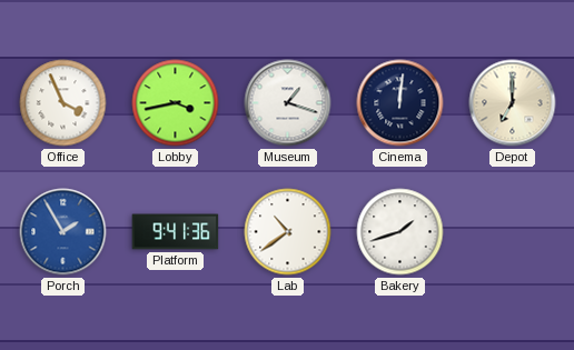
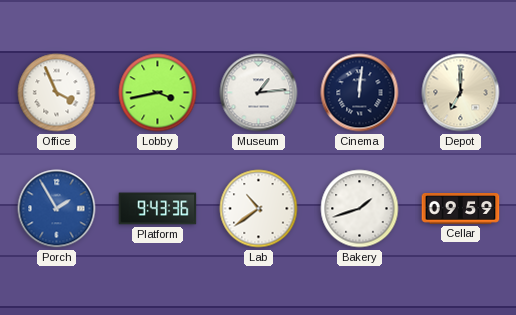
Museum: 1:18 -> 1:14 (259, 93)
Platform: 9:41 -> 9:43 (158, 209)
Cellar: none -> 09:59 (461, 209)
